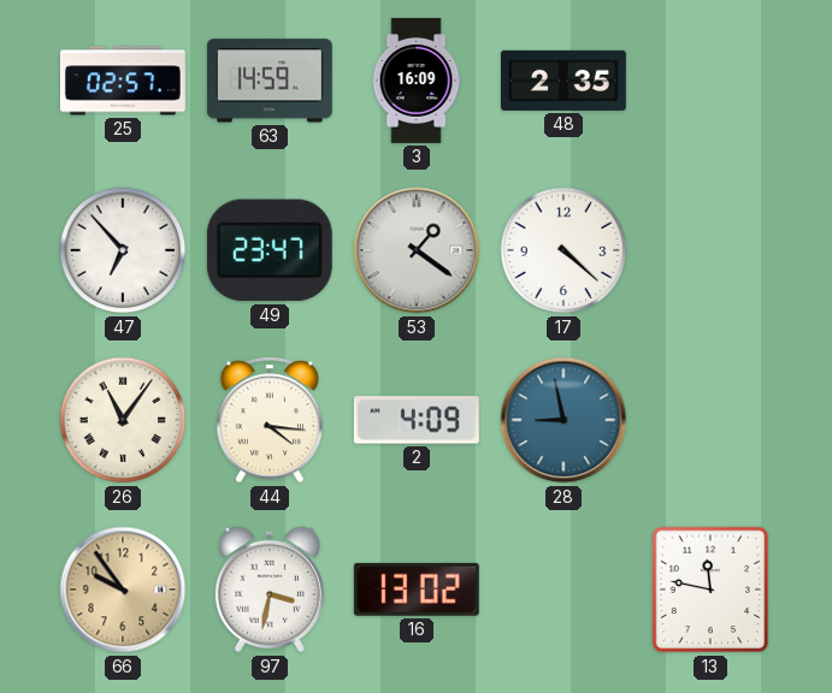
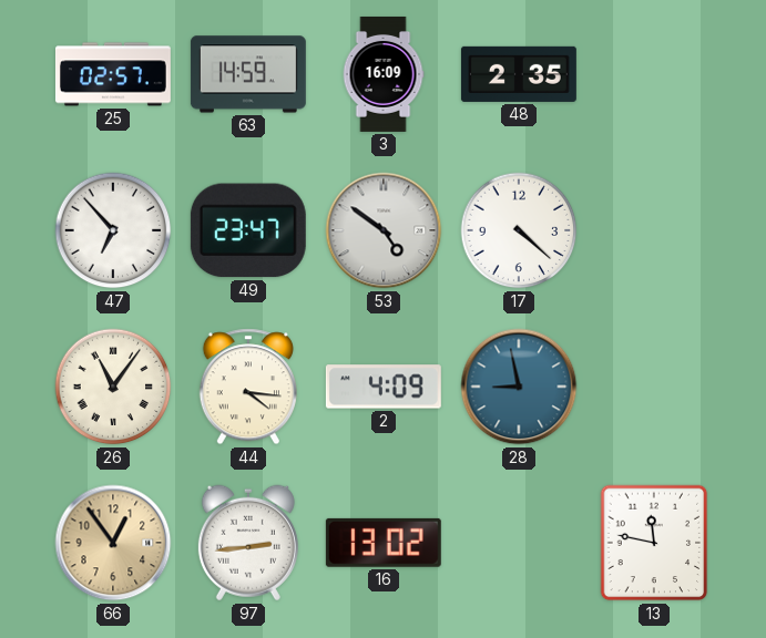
53: 1:21 -> 4:51 (384, 230)
66: 9:54 -> 12:54 (113, 543)
97: 3:32 -> 2:44 (248, 543)
